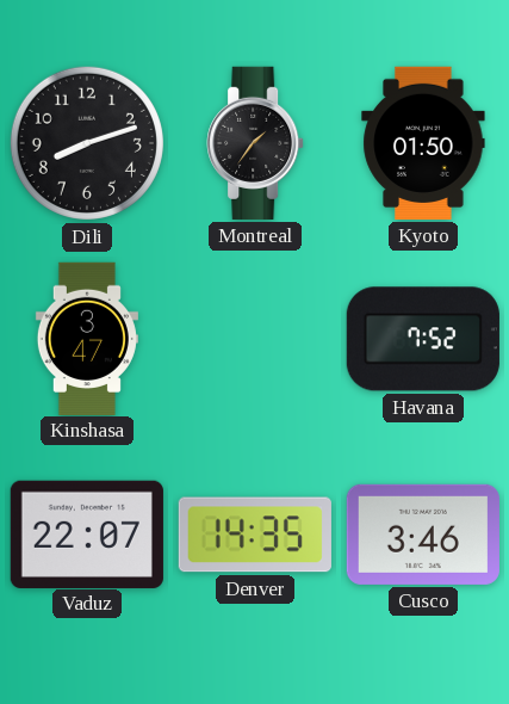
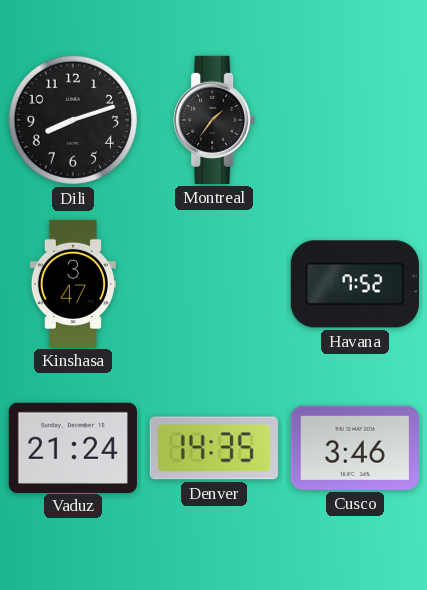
Kyoto: 01:50 -> none (423, 143)
Vaduz: 22:07 -> 21:24 (73, 447)
